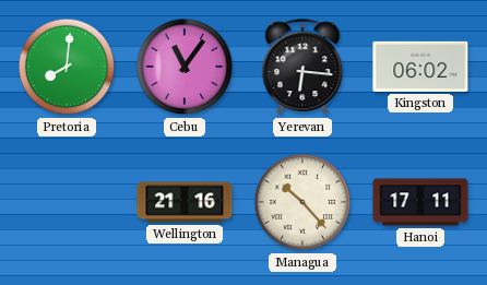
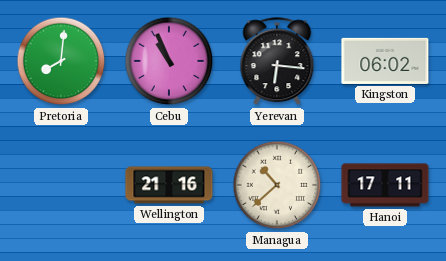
Cebu: 11:06 -> 10:56 (169, 61)
Managua: 10:23 -> 10:38 (277, 185)
